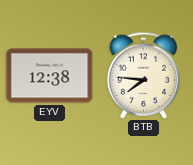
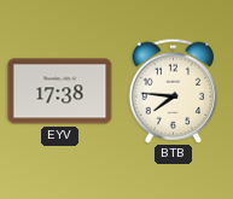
EYV: 12:38 -> 17:38 (60, 92)
